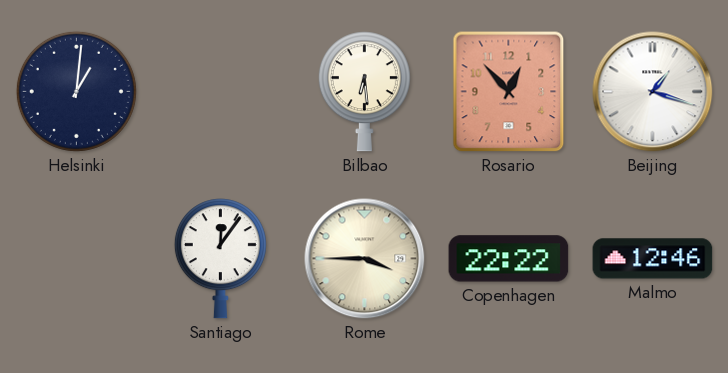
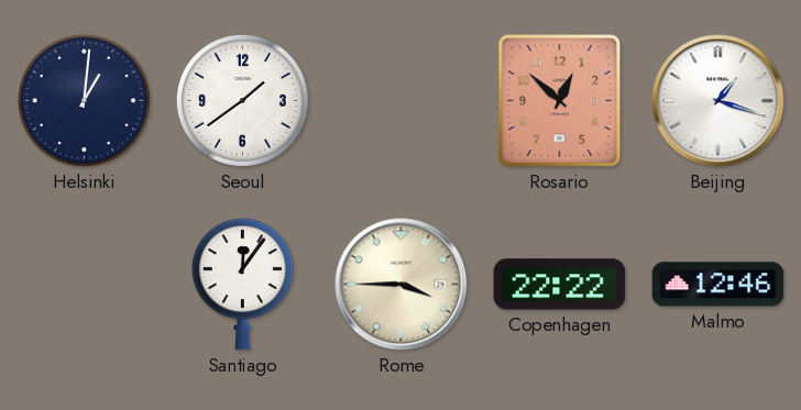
Seoul: none -> 1:39 (242, 100)
Bilbao: 6:29 -> none (364, 92)
Rosario: 12:53 -> 12:52 (560, 101)
